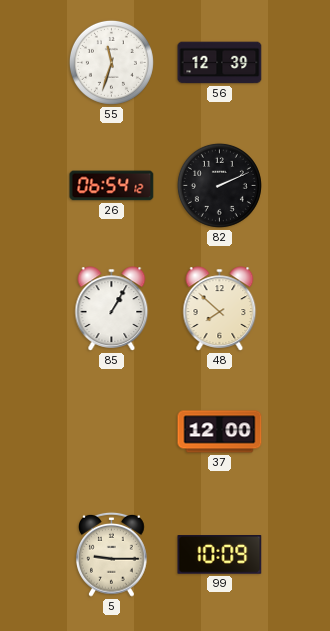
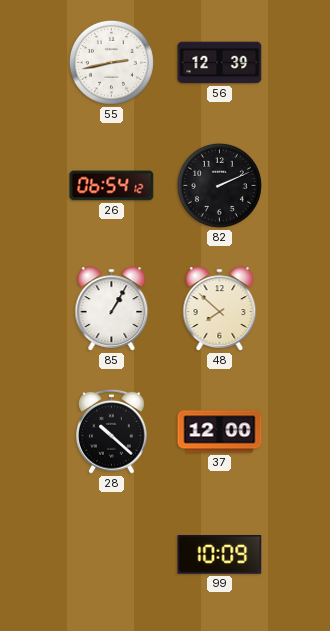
55: 11:33 -> 2:43 (111, 62)
28: none -> 10:22 (112, 431)
5: 9:15 -> none (112, 554)
